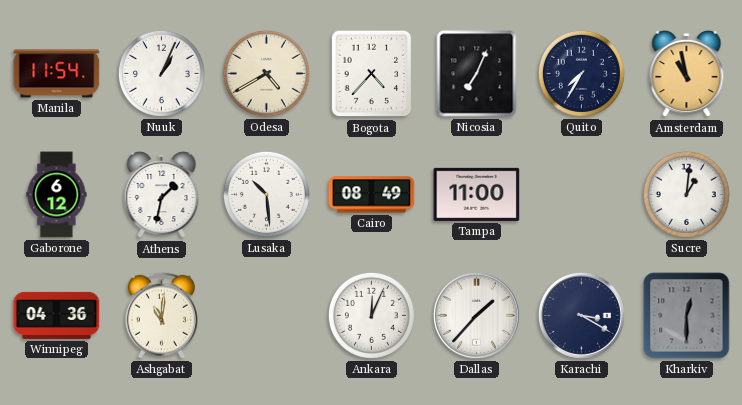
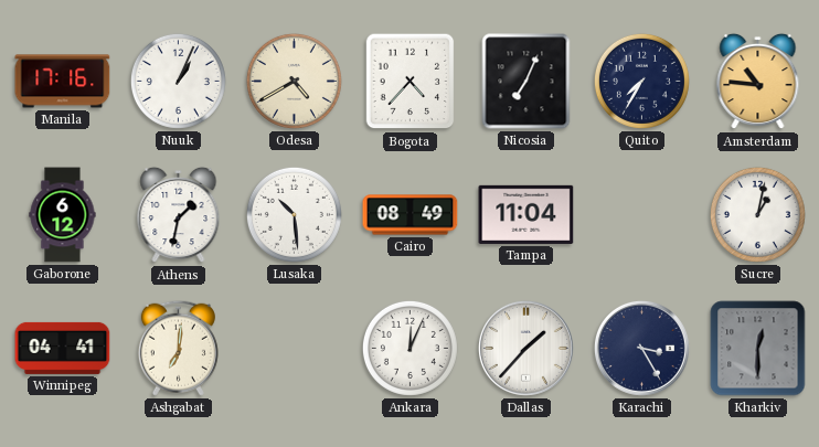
Manila: 11:54 -> 17:16 (63, 82)
Amsterdam: 10:58 -> 10:46 (758, 82)
Tampa: 11:00 -> 11:04 (526, 214)
Sucre: 1:01 -> 1:02 (757, 214)
Winnipeg: 04:36 -> 04:41 (63, 348)
Ashgabat: 11:01 -> 7:01 (178, 348)
Karachi: 3:20 -> 3:25 (641, 348)
